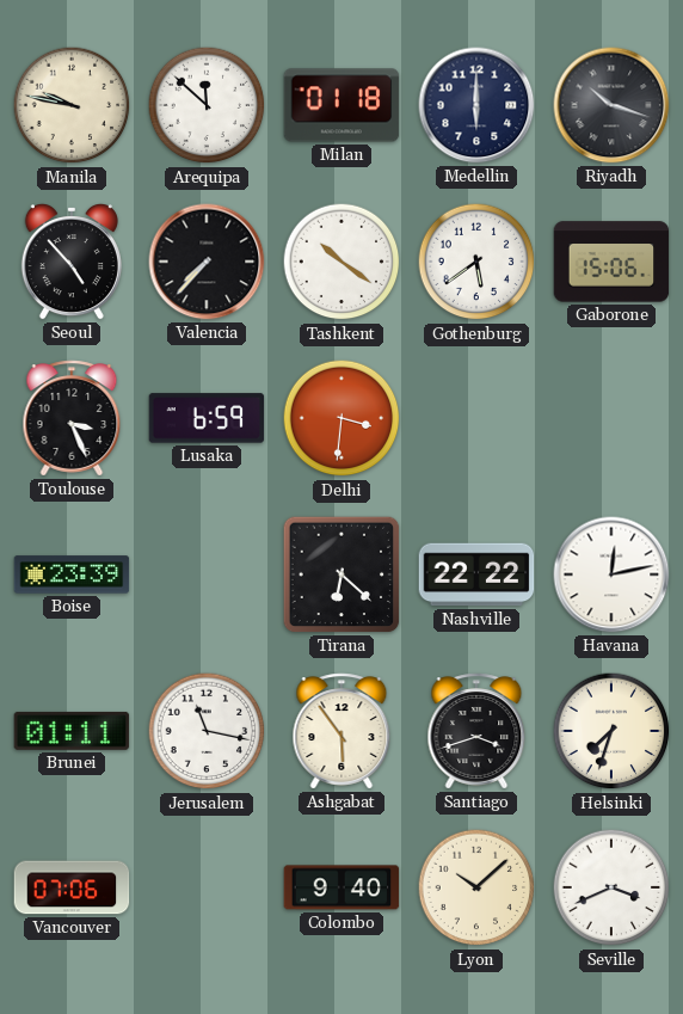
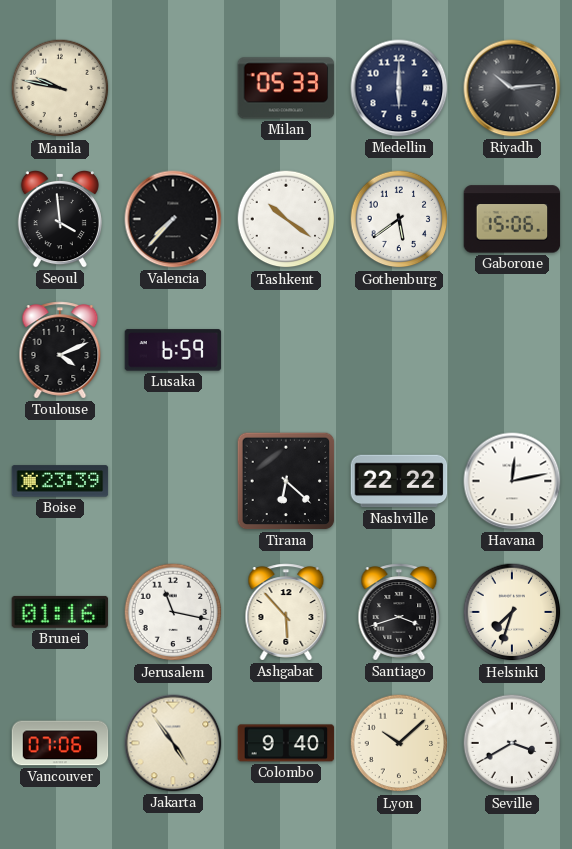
Arequipa: 11:52 -> none (207, 105)
Milan: 01:18 -> 05:33 (286, 88)
Riyadh: 10:18 -> 10:14 (512, 88)
Seoul: 4:53 -> 3:59 (60, 220)
Toulouse: 3:26 -> 4:11 (60, 350)
Delhi: 3:31 -> none (341, 418)
Brunei: 01:11 -> 01:16 (60, 612)
Ashgabat: 5:54 -> 5:53 (286, 612)
Jakarta: none -> 4:54 (173, 743)
Seville: 3:41 -> 3:40 (512, 743)
